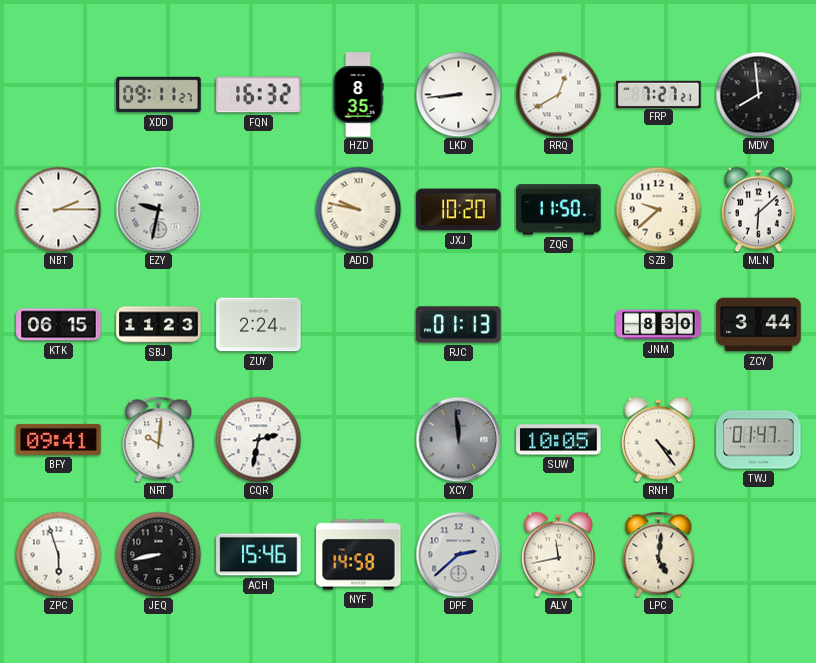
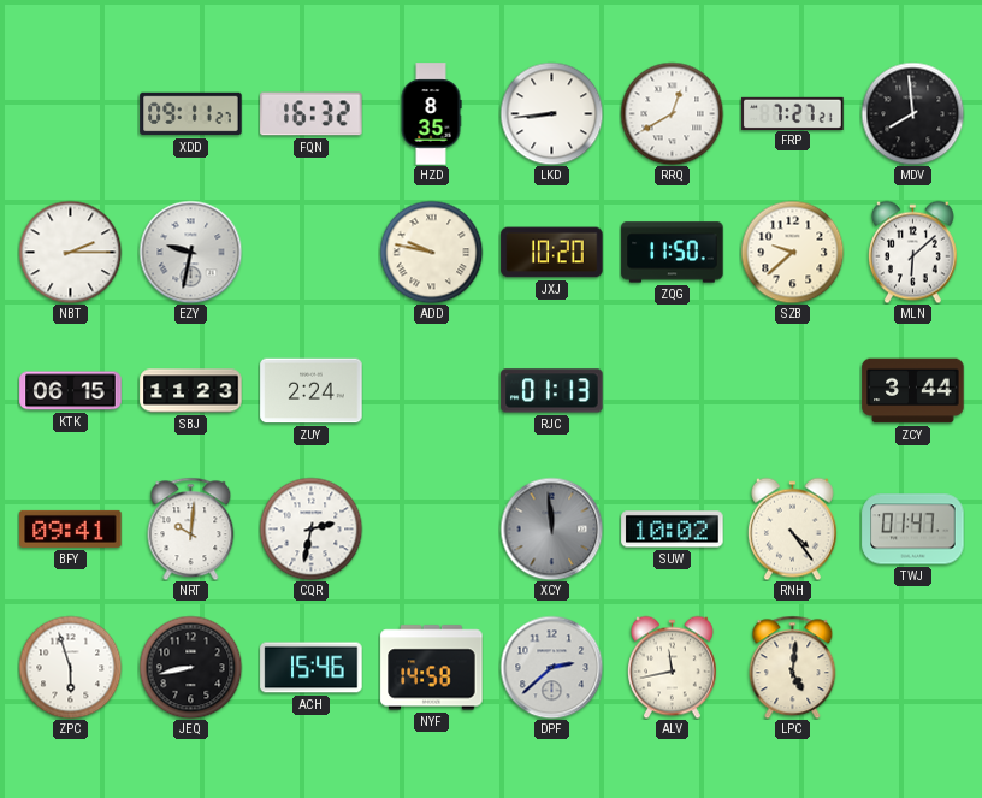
JNM: 8:30 -> none (659, 325)
SUW: 10:05 -> 10:02 (673, 530)
